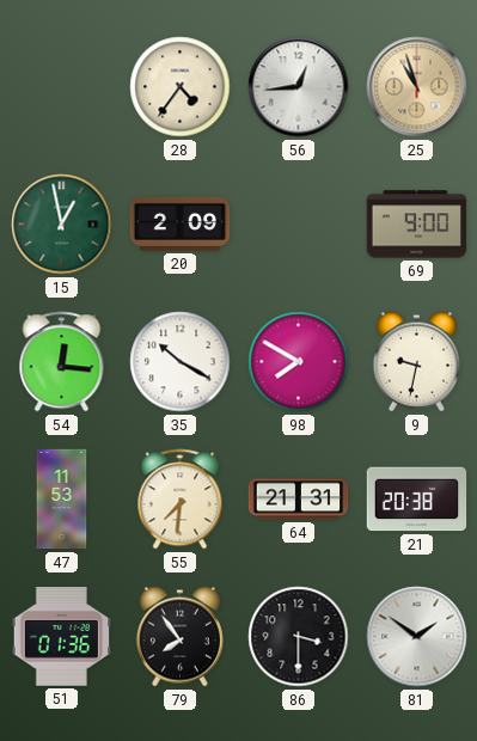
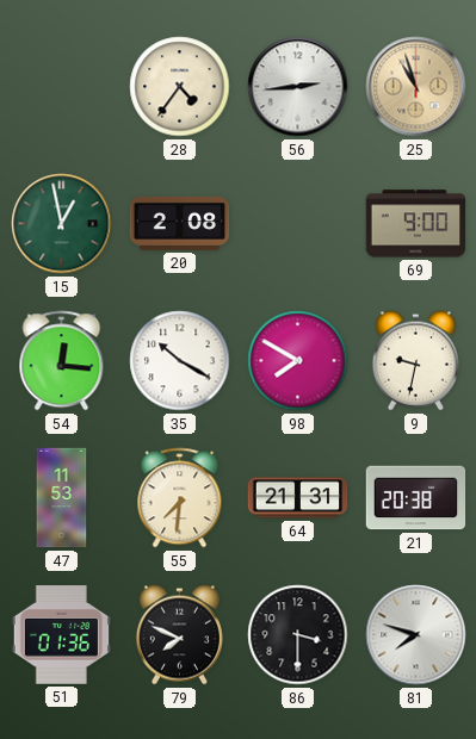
56: 12:44 -> 2:44 (298, 87)
20: 2:09 -> 2:08 (180, 223)
79: 7:54 -> 7:49 (179, 635)
81: 1:51 -> 7:48 (416, 635)
